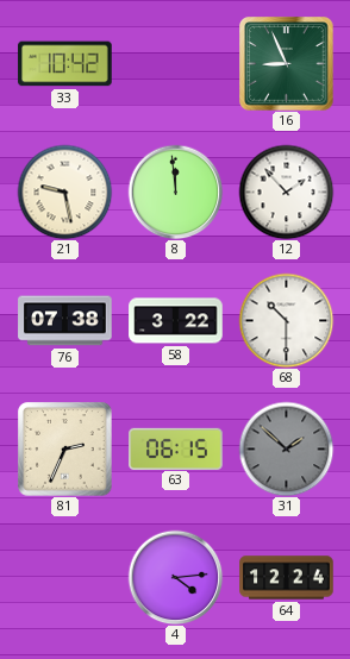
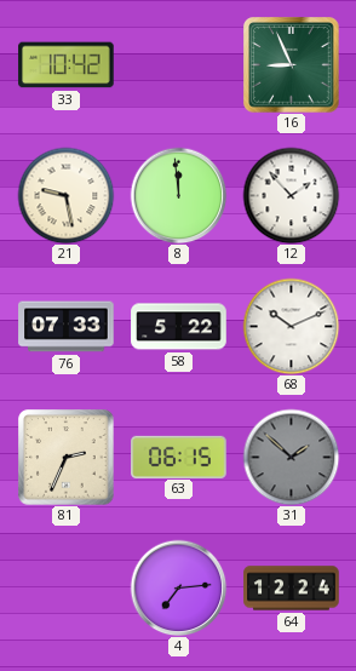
76: 07:38 -> 07:33 (67, 327)
58: 3:22 -> 5:22 (179, 327)
68: 10:30 -> 10:11 (291, 326)
4: 4:14 -> 7:14 (178, 587)
